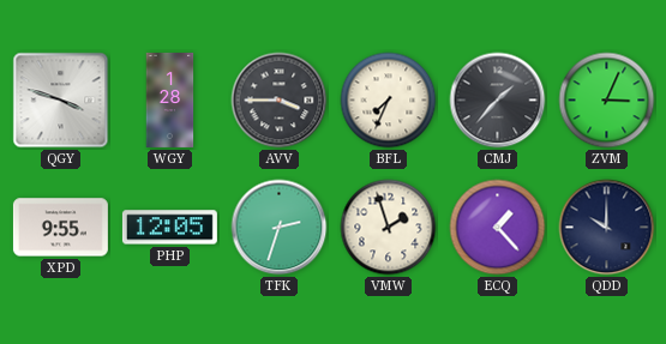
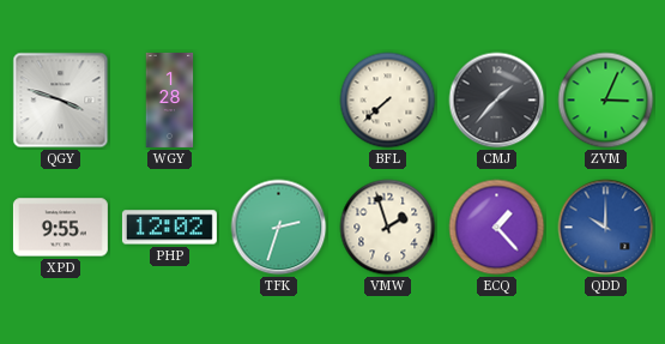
AVV: 3:45 -> none (280, 101)
BFL: 7:34 -> 7:38 (388, 101)
PHP: 12:05 -> 12:02 (169, 228)
QDD dial: navy -> blue (606, 228)
